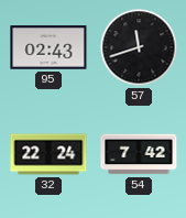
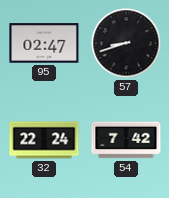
95: 02:43 -> 02:47 (44, 43)
57: 11:42 -> 8:42 (126, 43)
